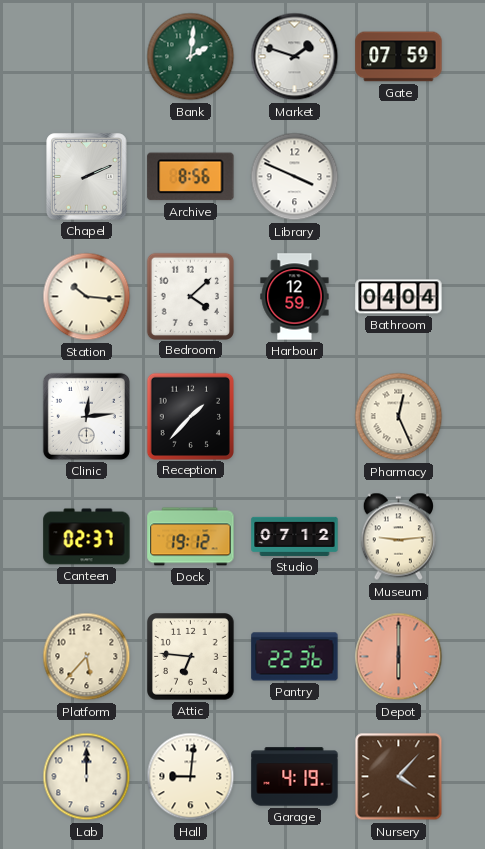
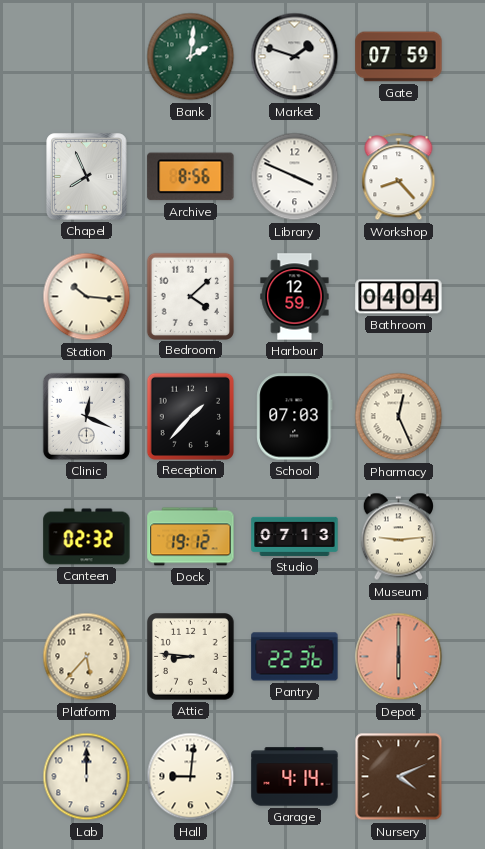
Chapel: 2:11 -> 7:56 (87, 177)
Workshop: none -> 8:23 (399, 177)
Clinic: 12:14 -> 12:19 (86, 416)
School: none -> 07:03 (295, 417)
Canteen: 02:37 -> 02:32 (87, 537)
Studio: 07:12 -> 07:13 (295, 536)
Attic: 6:46 -> 8:46 (191, 657)
Garage: 4:19 -> 4:14 (295, 777)
Nursery: 4:07 -> 4:11 (399, 777)
